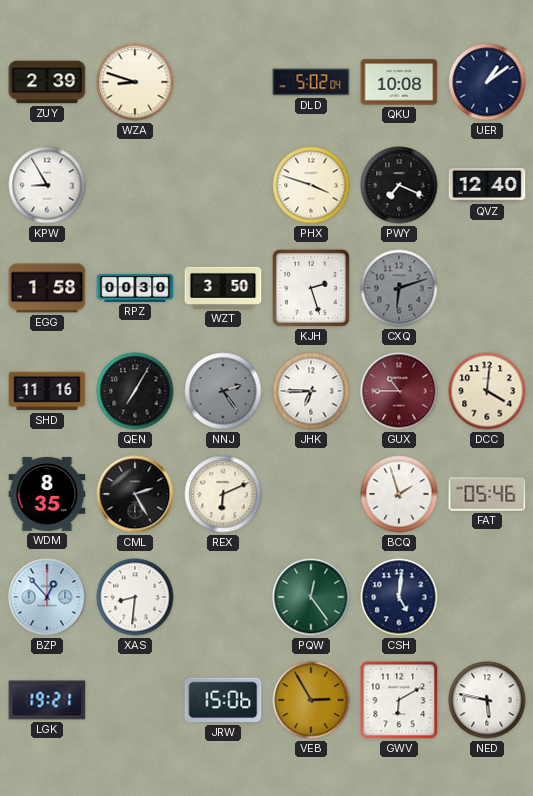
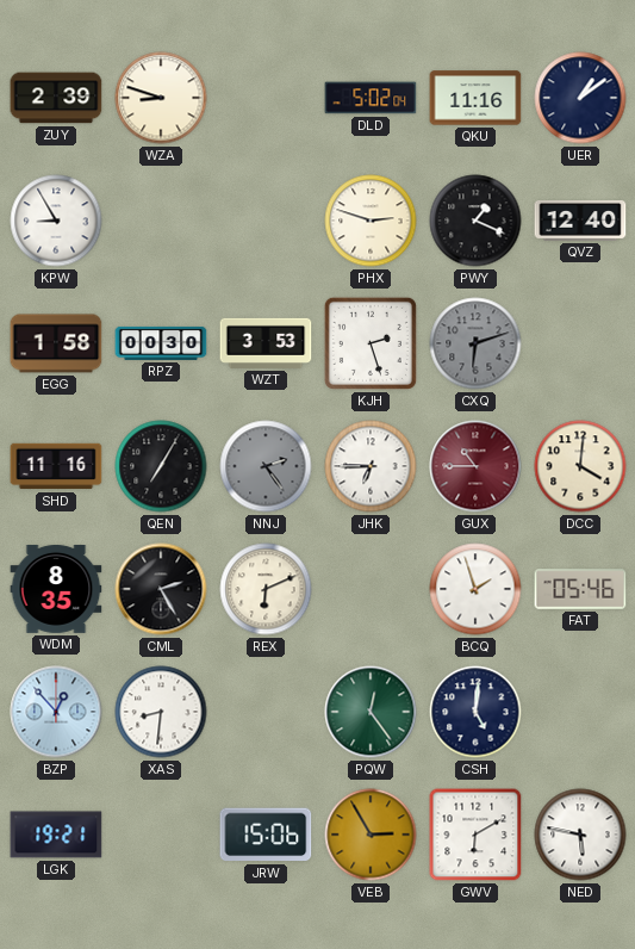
QKU: 10:08 -> 11:16 (475, 98)
PHX: 3:48 -> 2:48 (371, 221)
PWY: 7:19 -> 1:19 (475, 221)
WZT: 3:50 -> 3:53 (266, 343)
